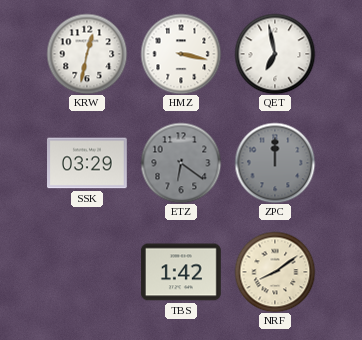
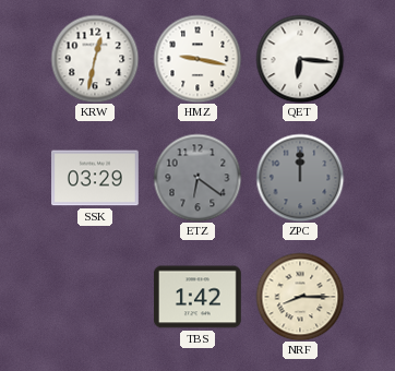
HMZ: 3:17 -> 9:17 (197, 59)
QET: 6:58 -> 6:16 (300, 59)
NRF: 8:09 -> 8:15 (300, 297)
